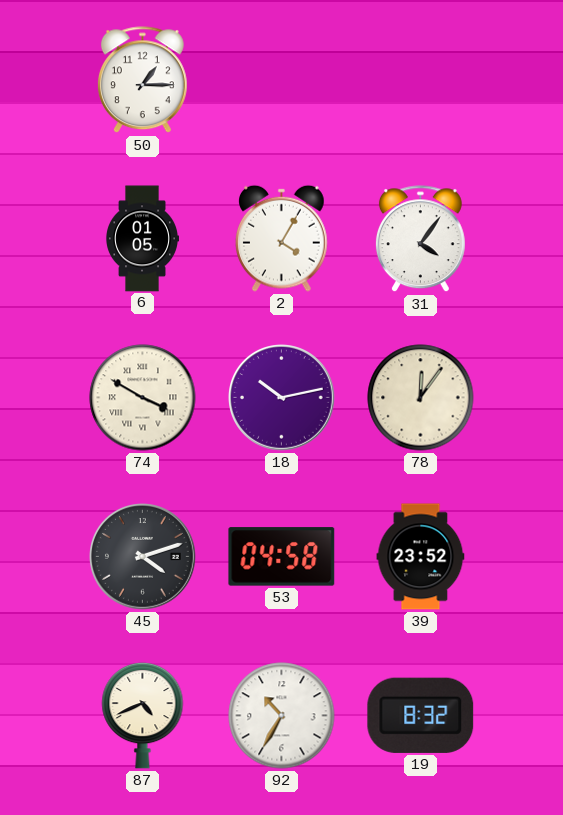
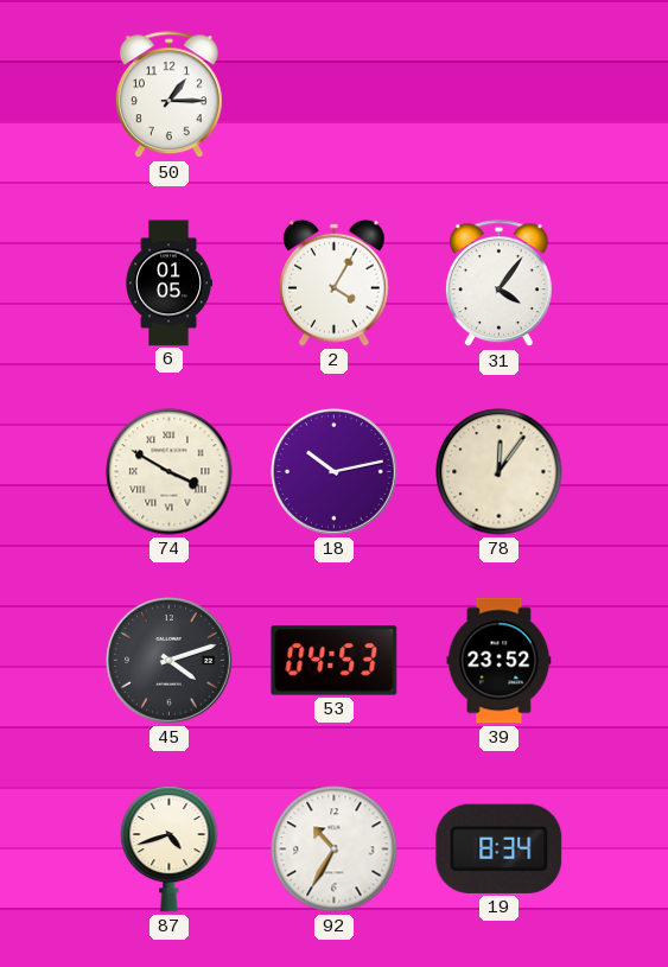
53: 04:58 -> 04:53 (335, 661)
87: 4:41 -> 4:42 (170, 848)
19: 8:32 -> 8:34 (500, 848)
